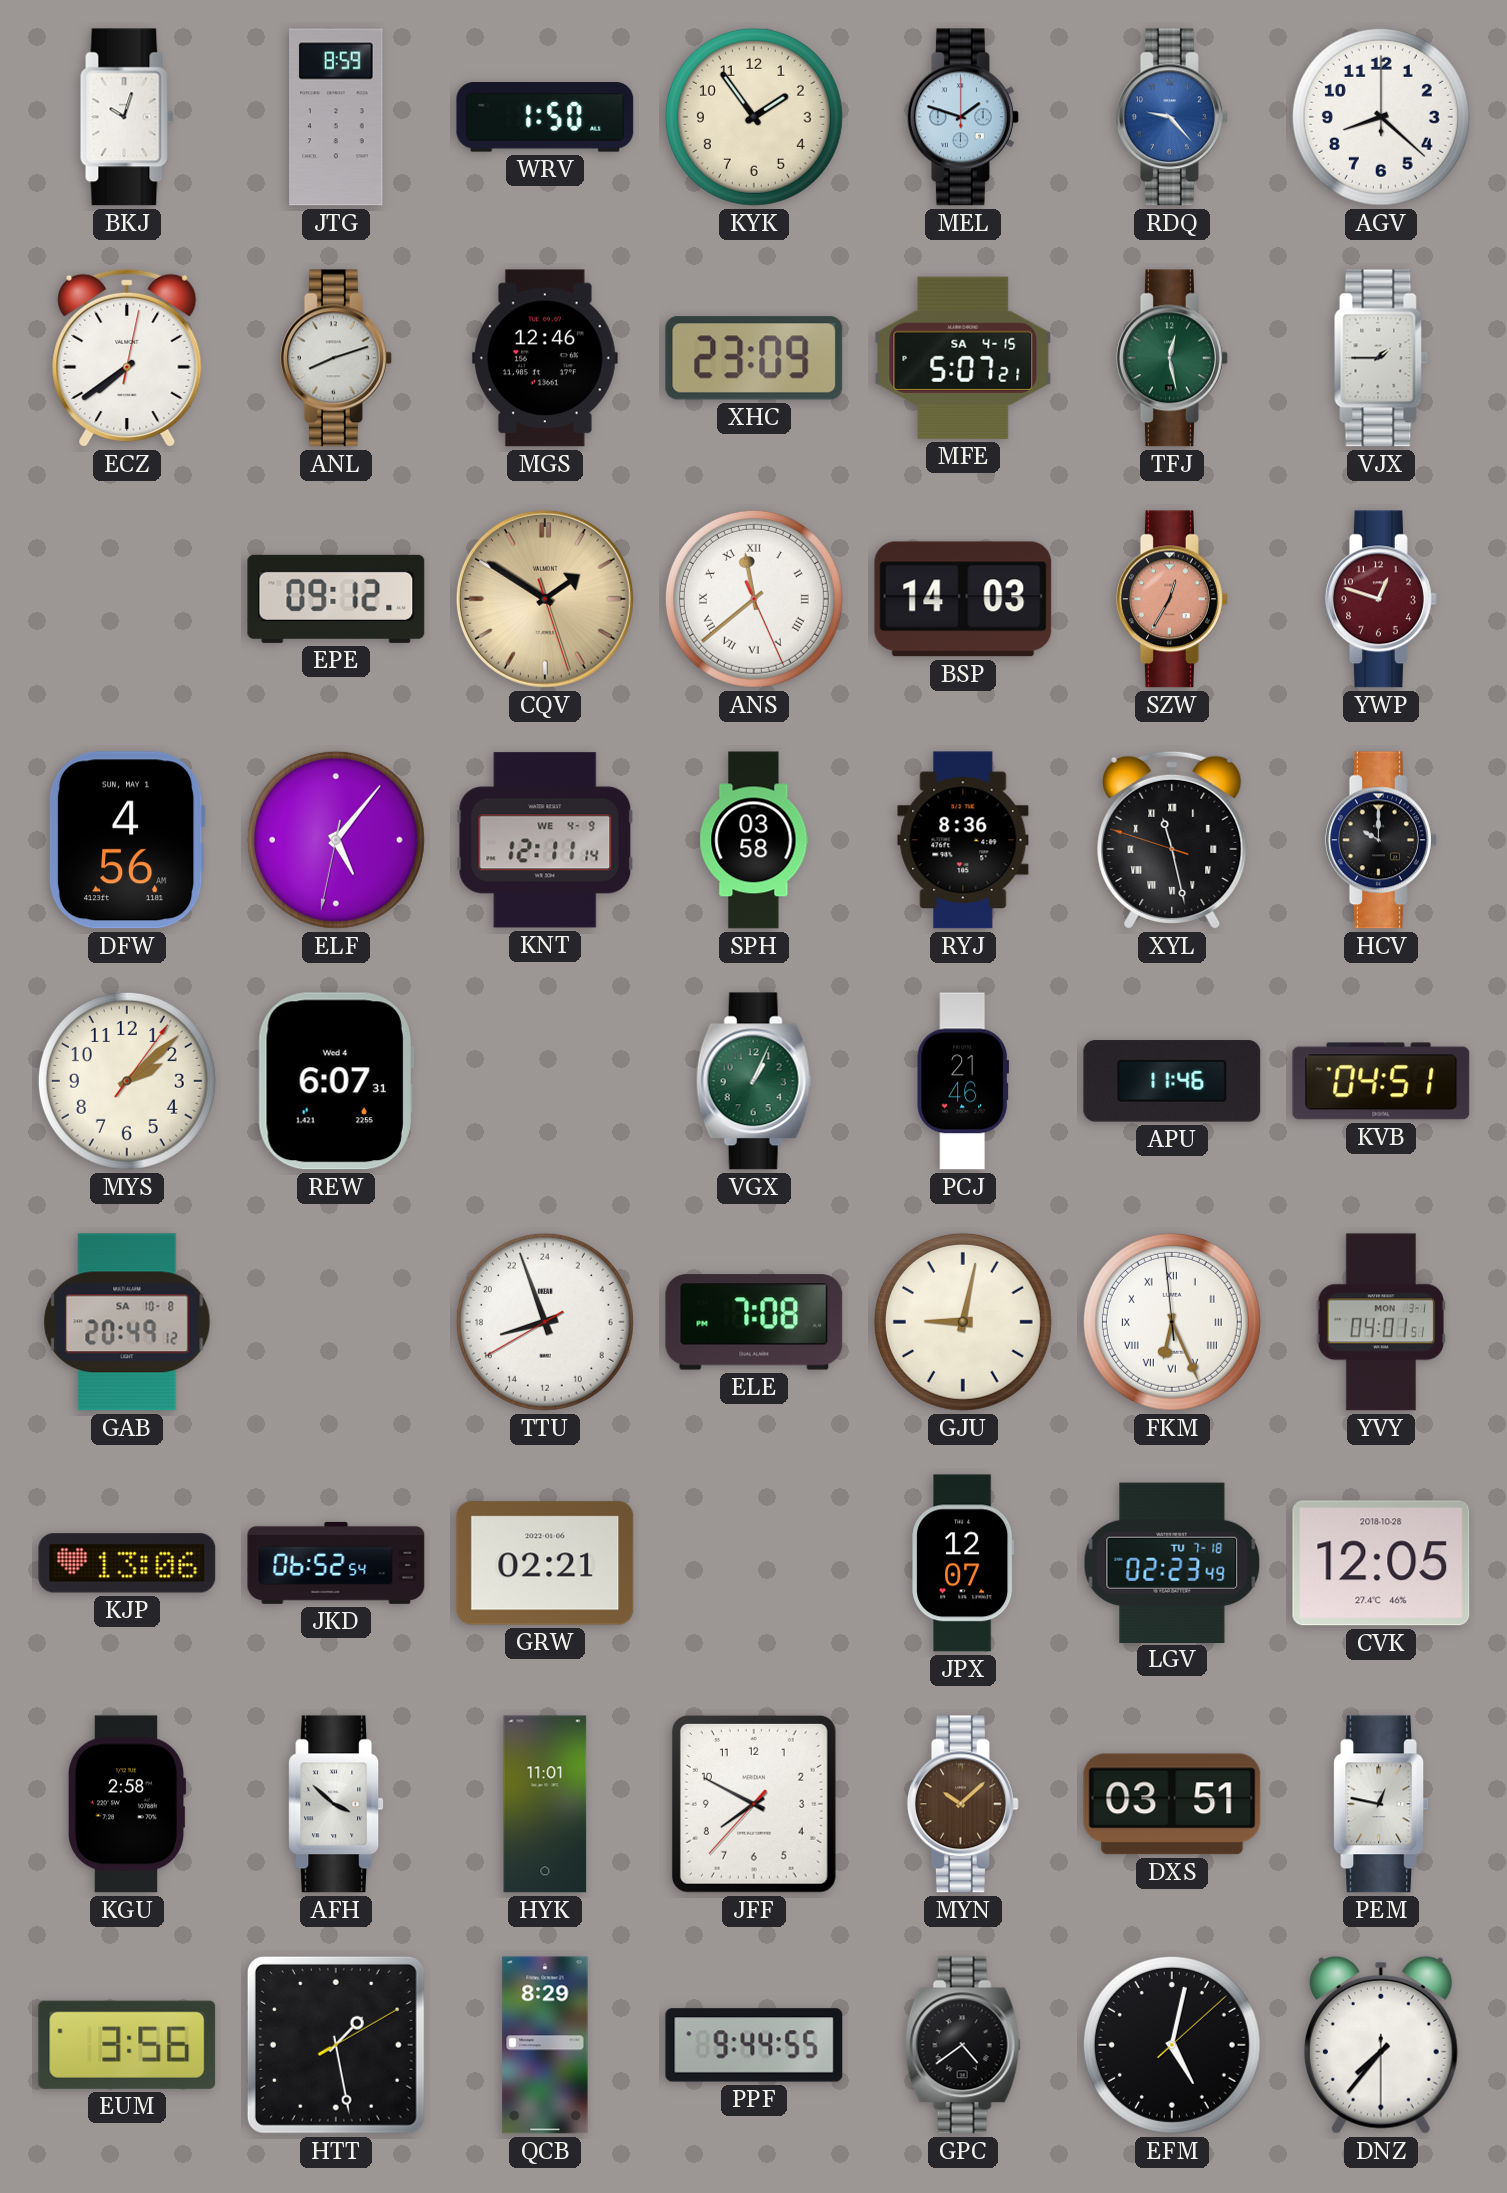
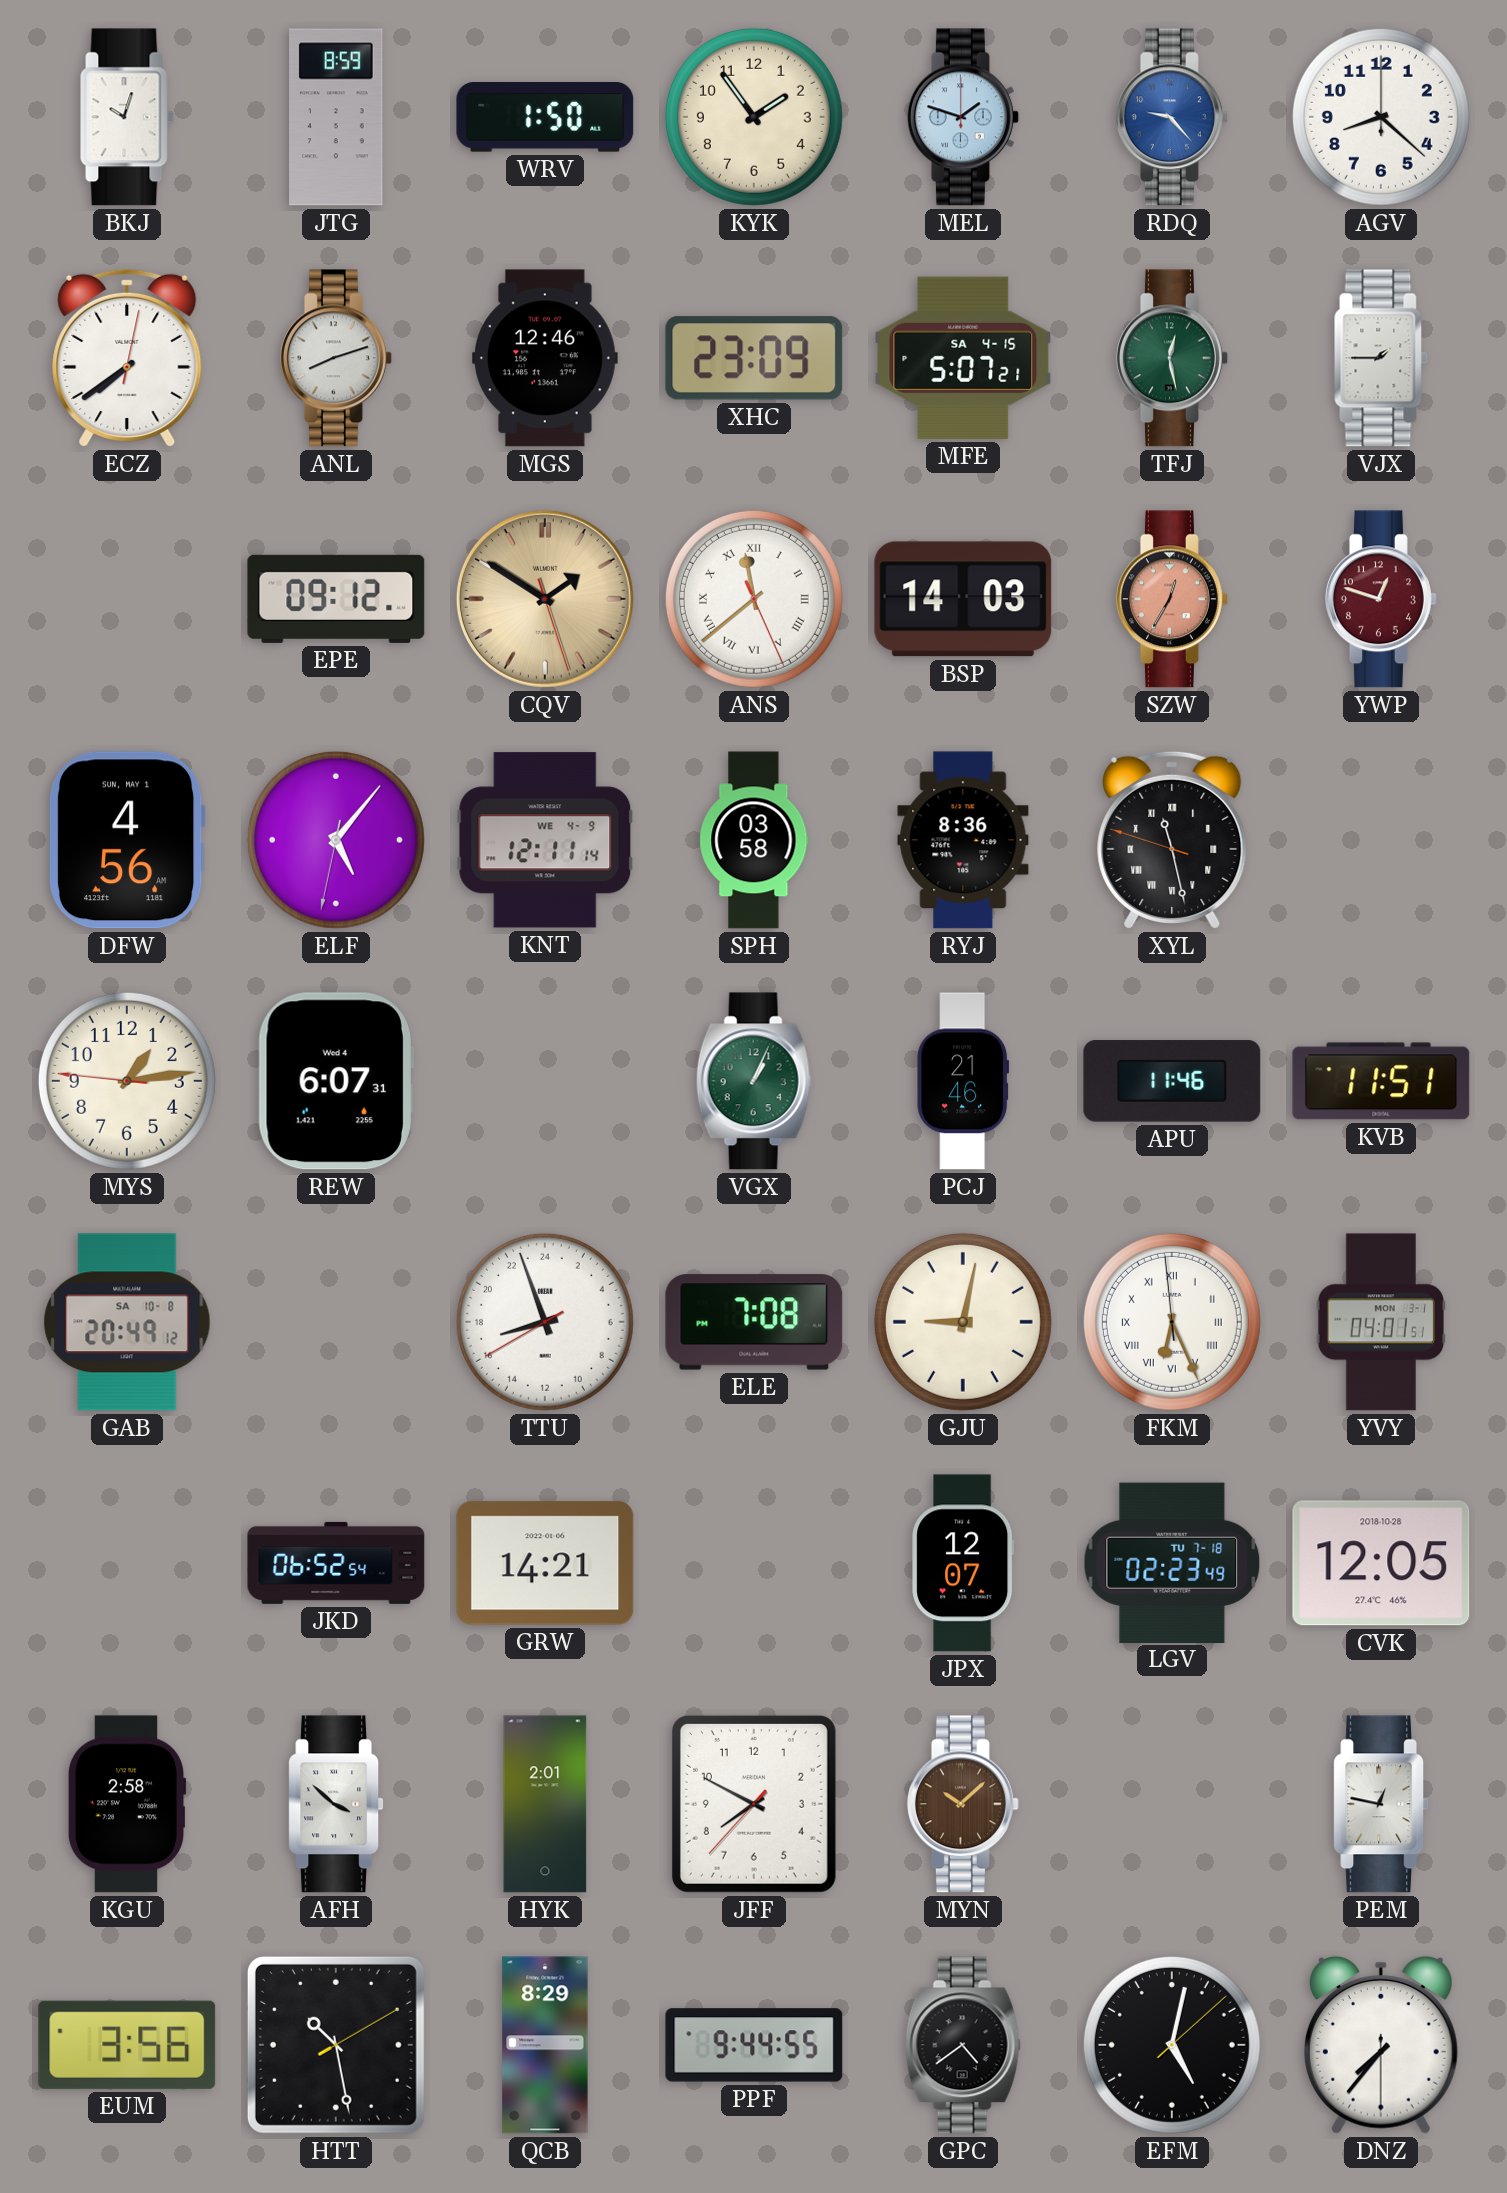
HCV: 10:00 -> none (1381, 840)
MYS: 2:08 -> 1:13 (127, 1081)
KVB: 04:51 -> 11:51 (1381, 1081)
KJP: 13:06 -> none (127, 1563)
GRW: 02:21 -> 14:21 (545, 1563)
HYK: 11:01 -> 2:01 (545, 1804)
DXS: 03:51 -> none (1172, 1804)
HTT: 1:28 -> 10:28 (336, 2045)
